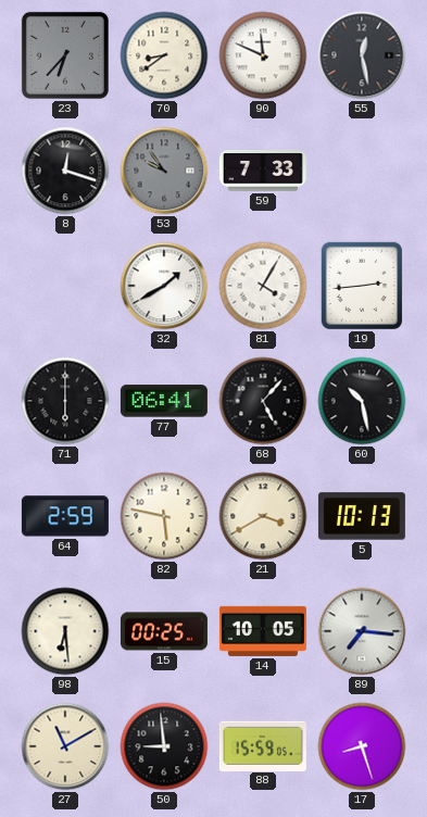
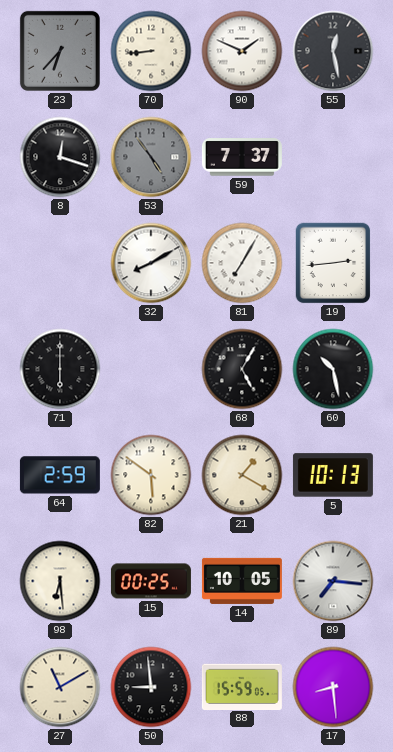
70: 8:39 -> 8:44 (151, 51)
90: 11:49 -> 1:49 (242, 51)
53: 9:54 -> 4:54 (151, 157)
59: 7:33 -> 7:37 (242, 157)
32: 1:40 -> 8:10 (151, 263)
81: 4:05 -> 7:05 (242, 263)
77: 06:41 -> none (164, 401)
68: 5:07 -> 5:05 (242, 369)
82: 5:47 -> 5:51 (151, 475)
21: 3:40 -> 1:20 (242, 475)
17: 8:27 -> 8:29 (333, 687)
